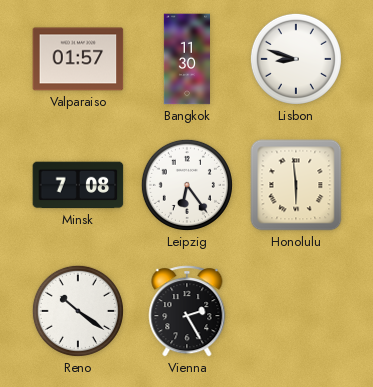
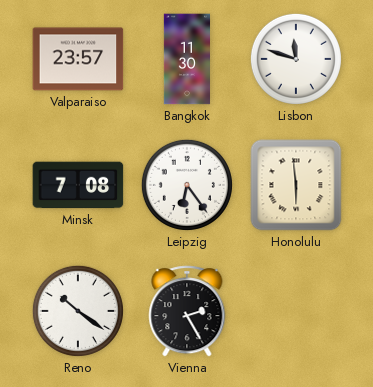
Valparaiso: 01:57 -> 23:57 (78, 59)
Lisbon: 8:48 -> 11:48 (296, 59)
